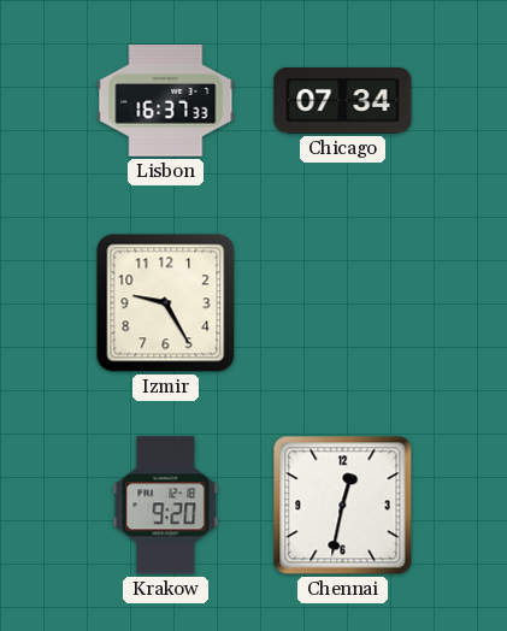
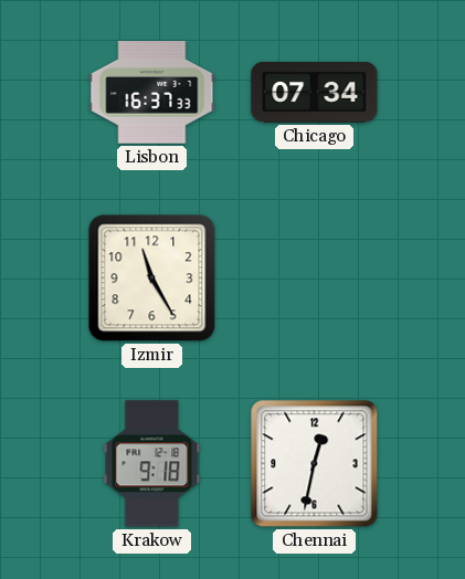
Izmir: 9:25 -> 11:25 (152, 278)
Krakow: 9:20 -> 9:18 (152, 464)
